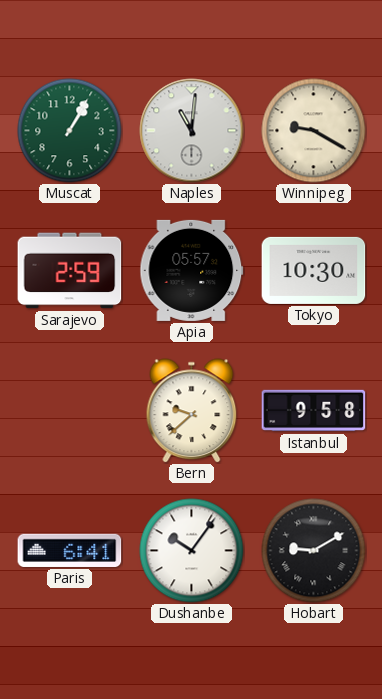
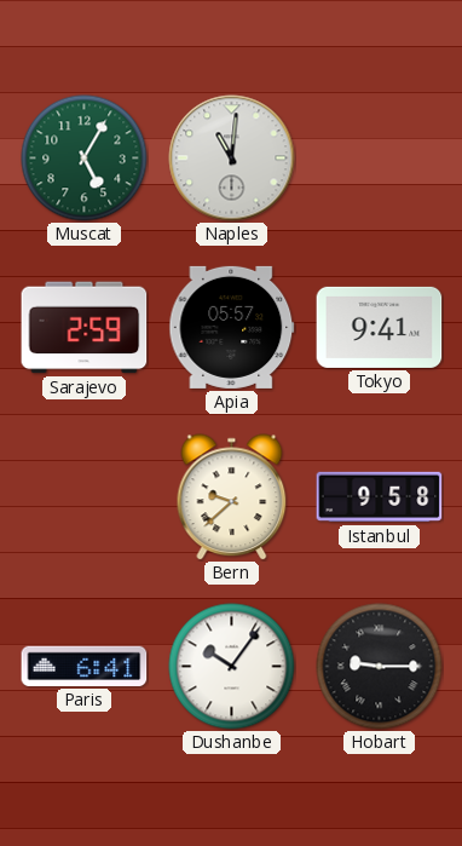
Muscat: 1:05 -> 5:05 (85, 159)
Winnipeg: 9:20 -> none (314, 131)
Tokyo: 10:30 -> 9:41 (380, 327)
Hobart: 9:10 -> 9:15 (380, 667)
